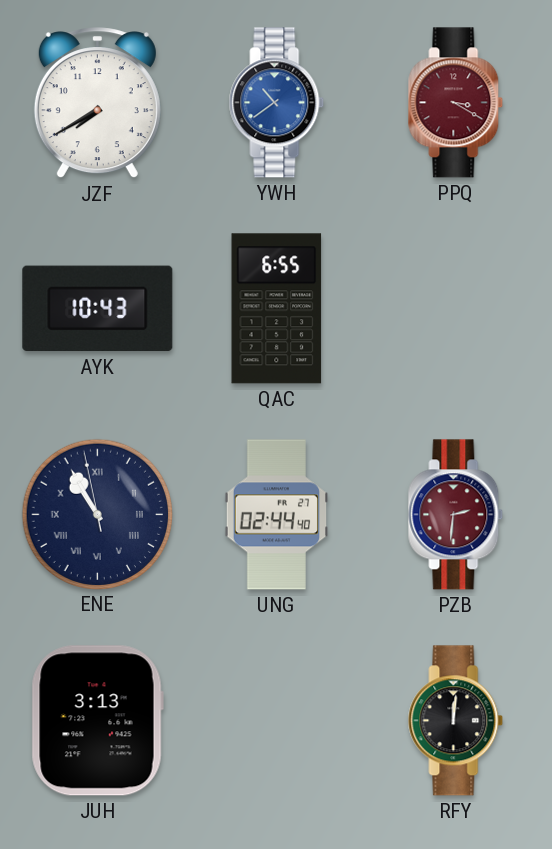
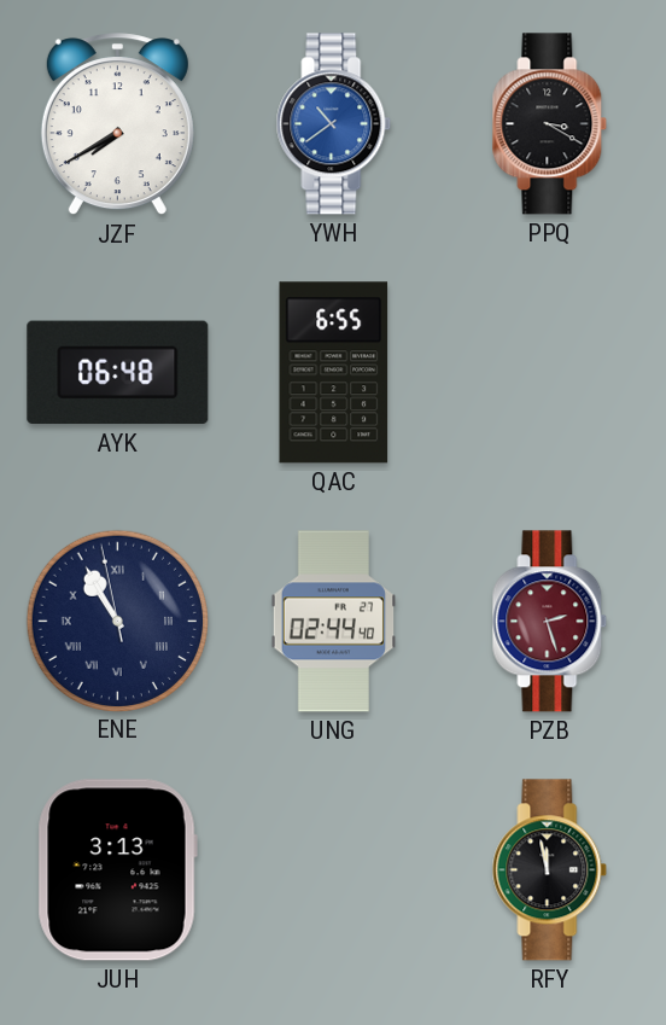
PPQ dial: burgundy -> black (550, 124)
AYK: 10:43 -> 06:48 (118, 373)
PZB: 2:31 -> 2:27 (550, 622)
RFY: 12:01 -> 11:58 (550, 870)
